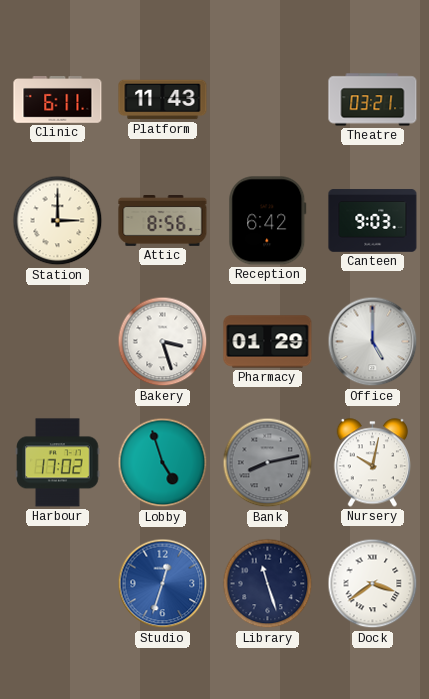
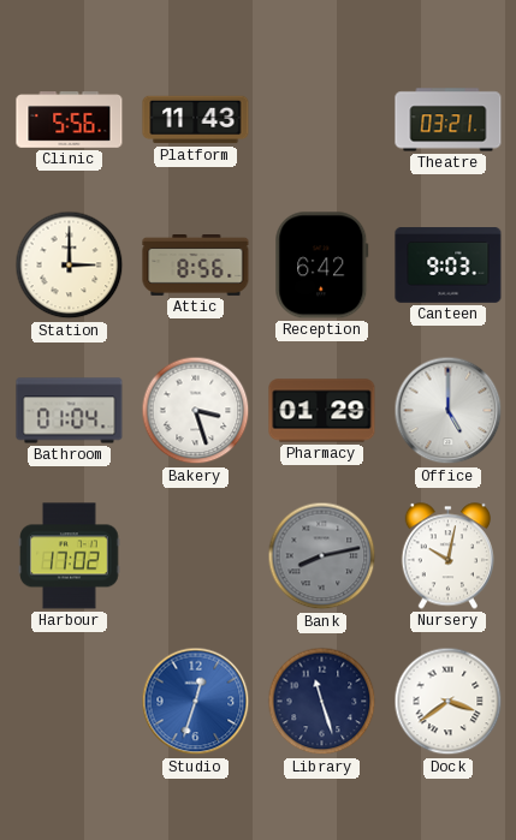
Clinic: 6:11 -> 5:56 (70, 120)
Bathroom: none -> 01:04 (70, 411)
Lobby: 4:57 -> none (163, 463)
